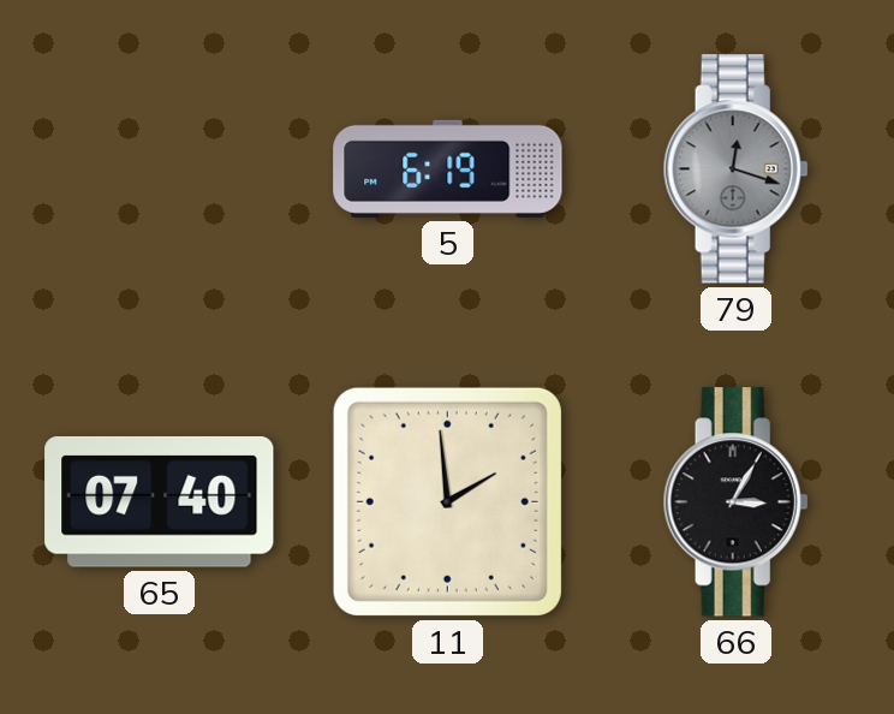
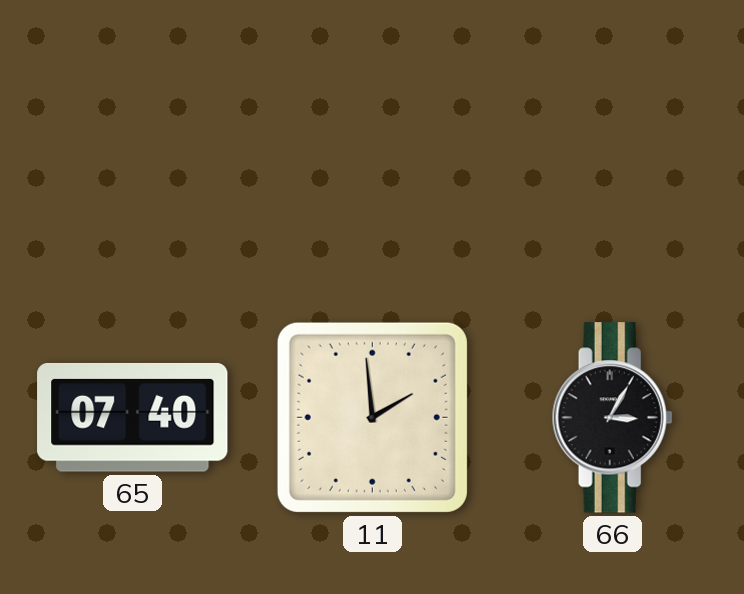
5: 6:19 -> none (448, 168)
79: 12:18 -> none (735, 169)
